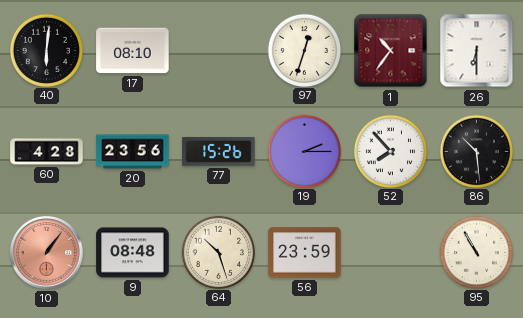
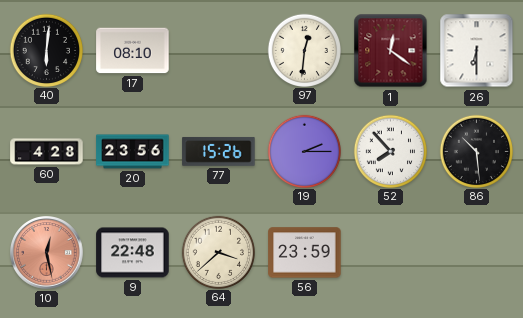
97: 12:33 -> 12:31 (304, 50)
1: 10:36 -> 12:21 (391, 51)
10: 1:06 -> 12:28 (47, 253)
9: 08:48 -> 22:48 (133, 253)
64: 10:27 -> 3:38 (218, 252)
95: 10:55 -> none (476, 252)
